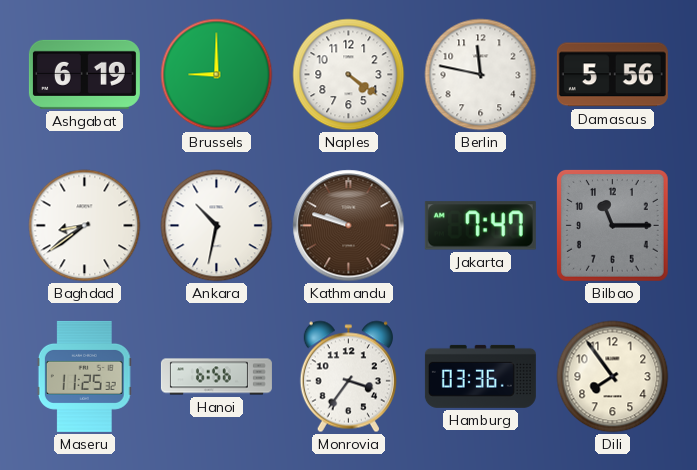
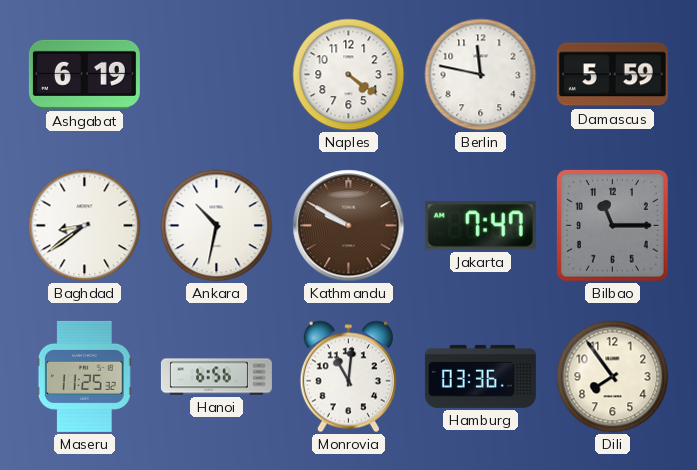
Brussels: 9:00 -> none (217, 75)
Damascus: 5:56 -> 5:59 (612, 75)
Kathmandu: 9:48 -> 9:50 (349, 226)
Monrovia: 3:36 -> 11:01 (348, 377)
